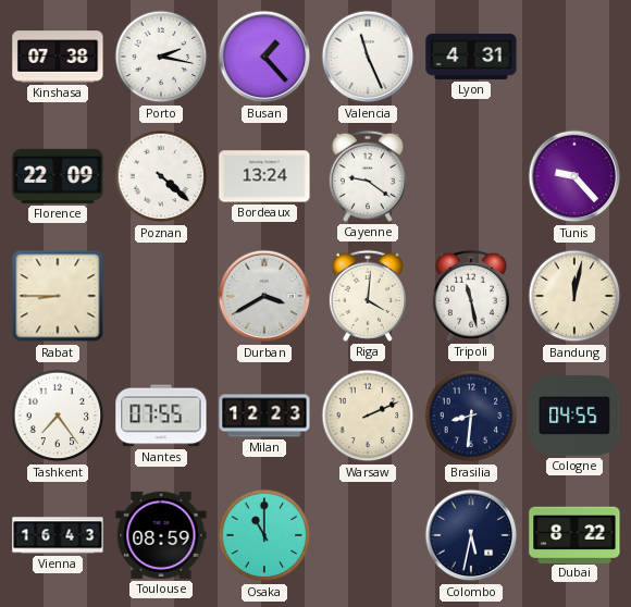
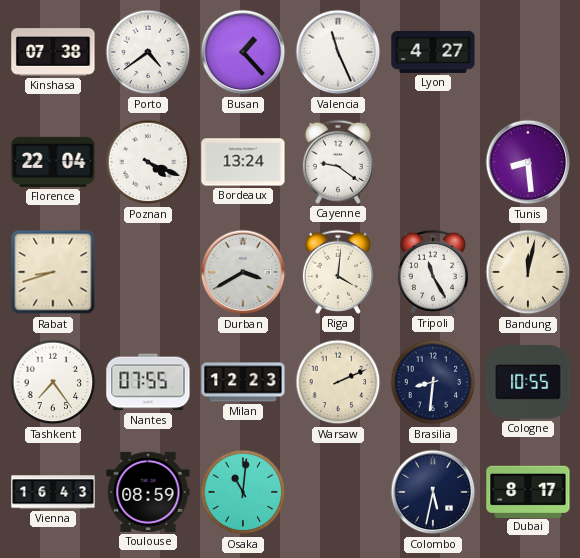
Porto: 2:17 -> 4:39 (148, 52)
Lyon: 4:31 -> 4:27 (433, 52)
Florence: 22:09 -> 22:04 (53, 162)
Poznan: 4:22 -> 4:19 (148, 162)
Tunis: 9:23 -> 8:29 (528, 162)
Rabat: 8:45 -> 8:42 (53, 272)
Tripoli: 11:28 -> 11:25 (433, 272)
Cologne: 04:55 -> 10:55 (528, 382)
Osaka: 11:00 -> 11:01 (243, 492)
Dubai: 8:22 -> 8:17 (528, 491)
